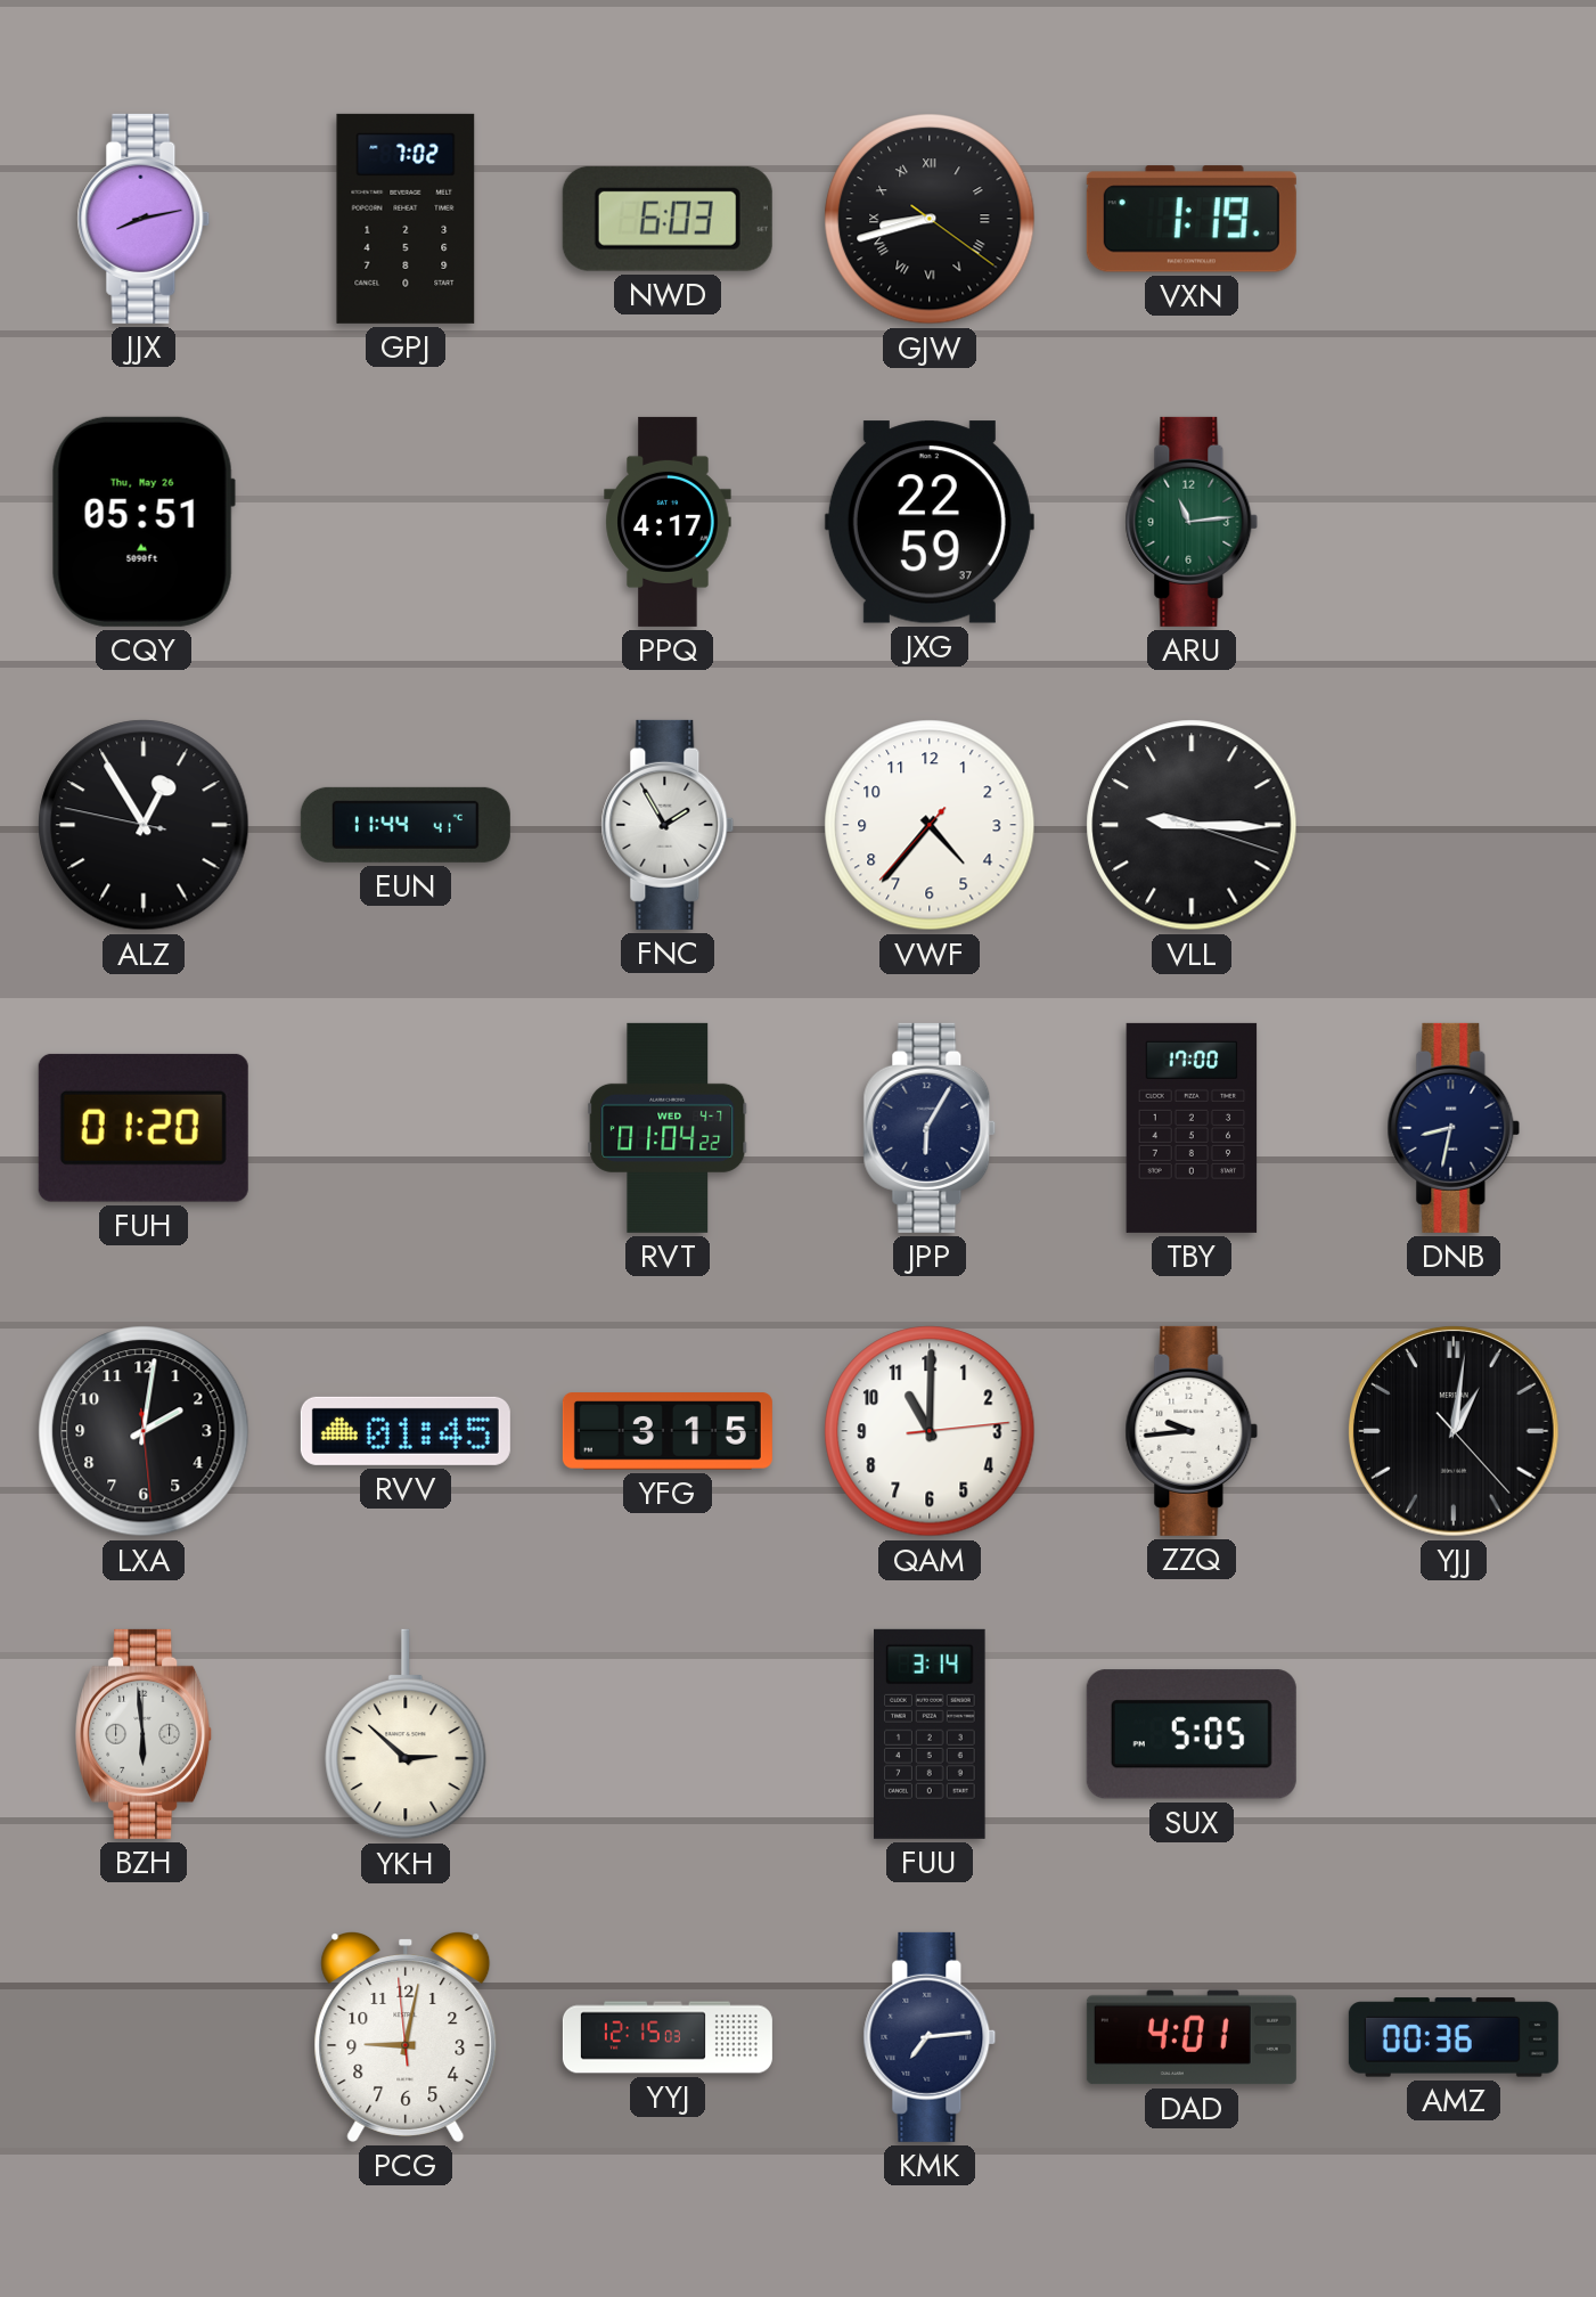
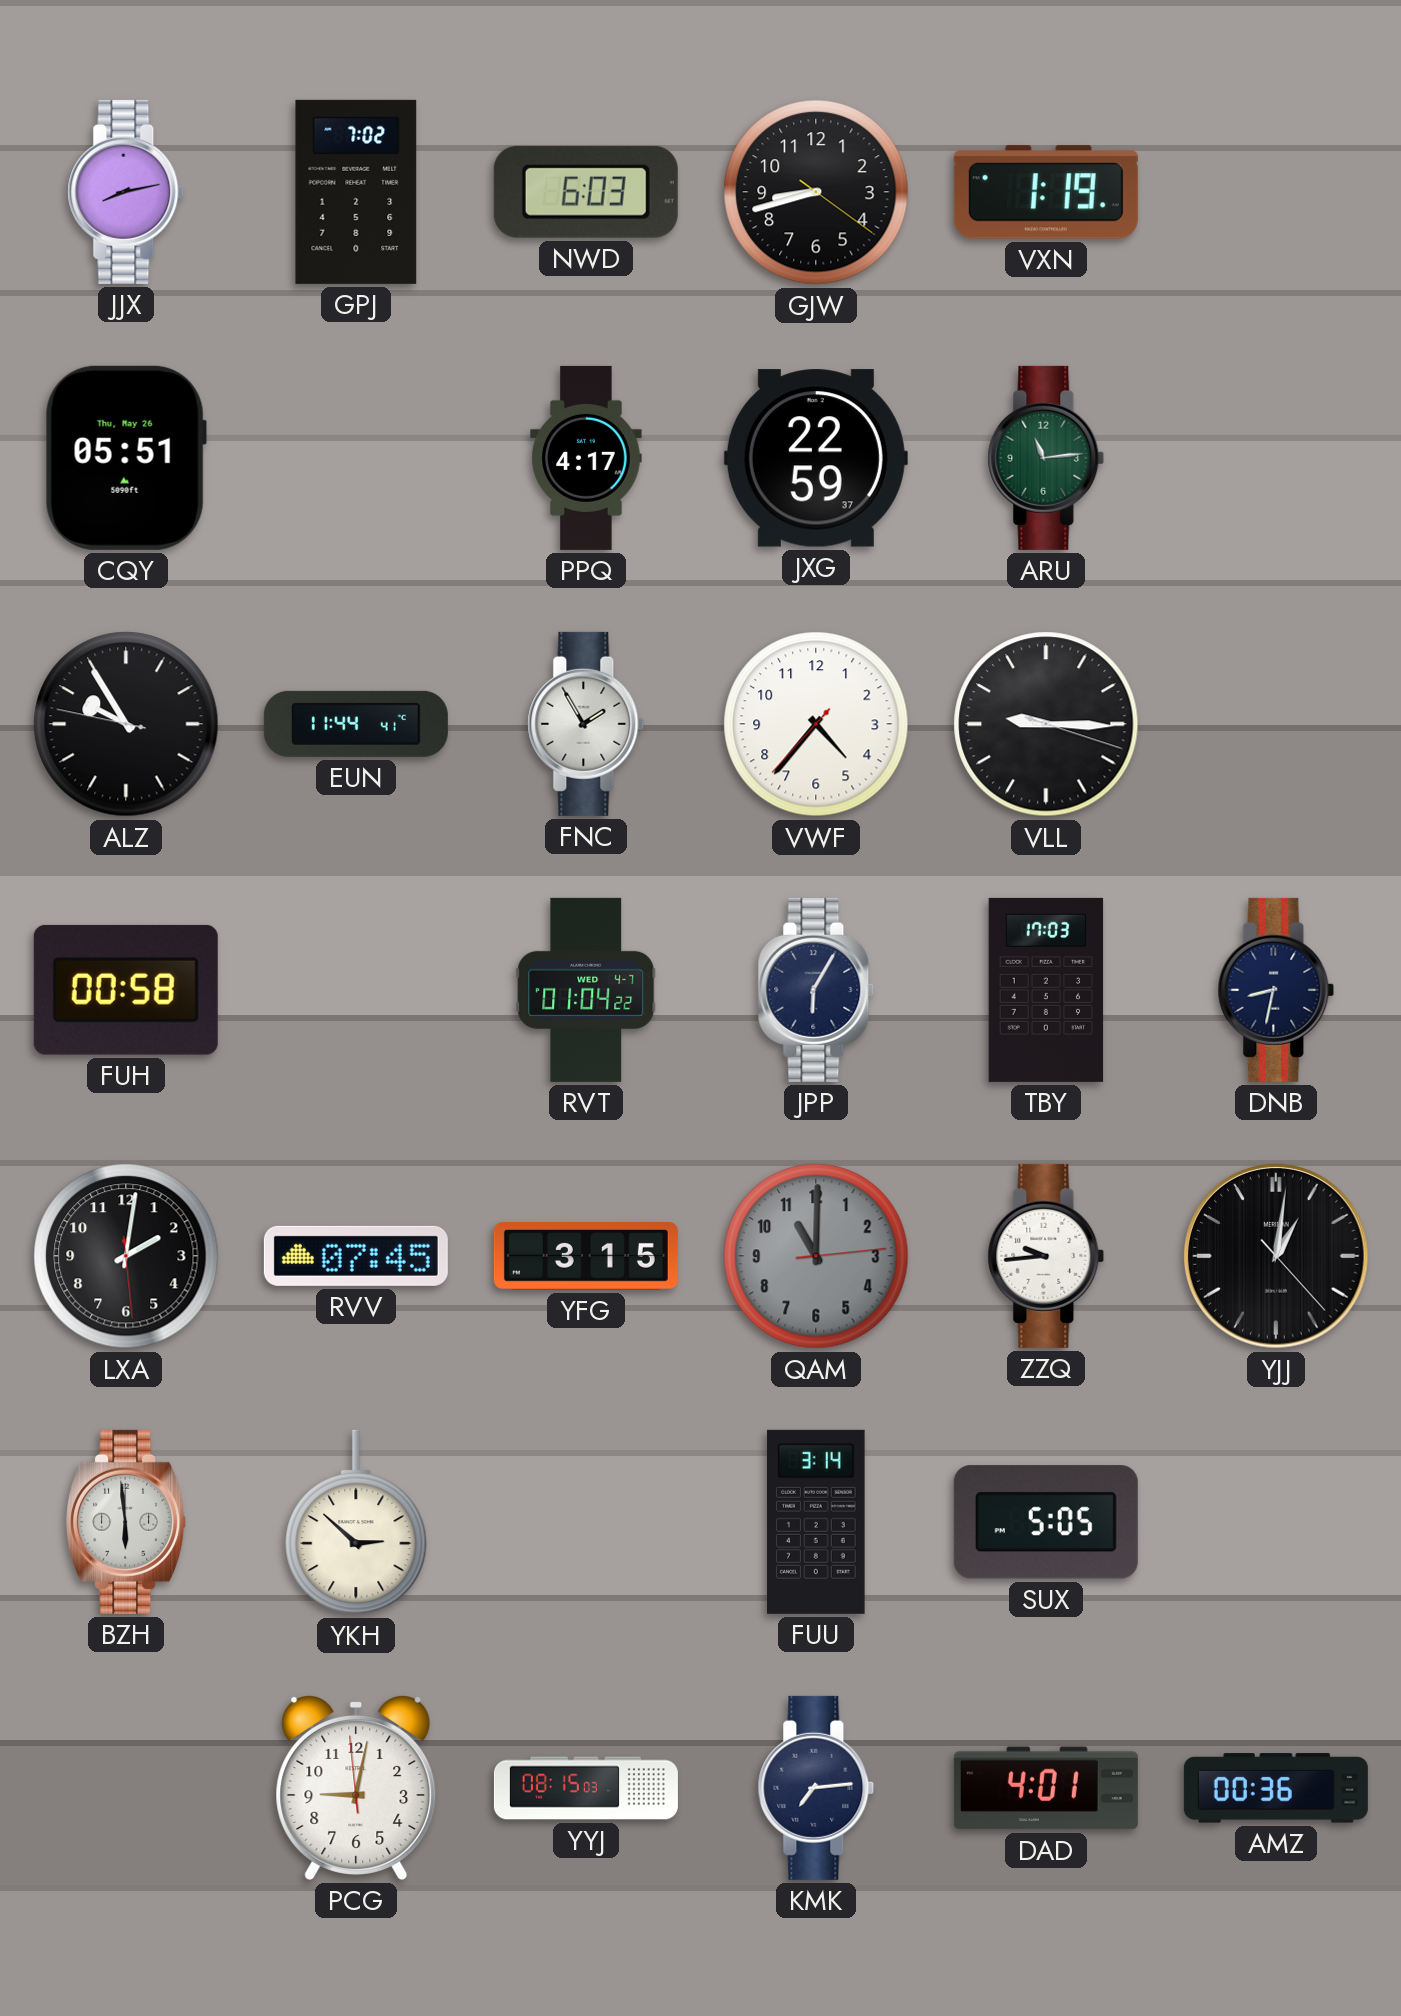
GJW numerals: Roman -> Arabic (816, 192)
ALZ: 12:54 -> 9:54 (126, 724)
FUH: 01:20 -> 00:58 (126, 990)
TBY: 17:00 -> 17:03 (1046, 990)
RVV: 01:45 -> 07:45 (356, 1256)
QAM dial: white -> grey (816, 1256)
YYJ: 12:15 -> 08:15 (586, 1788)
